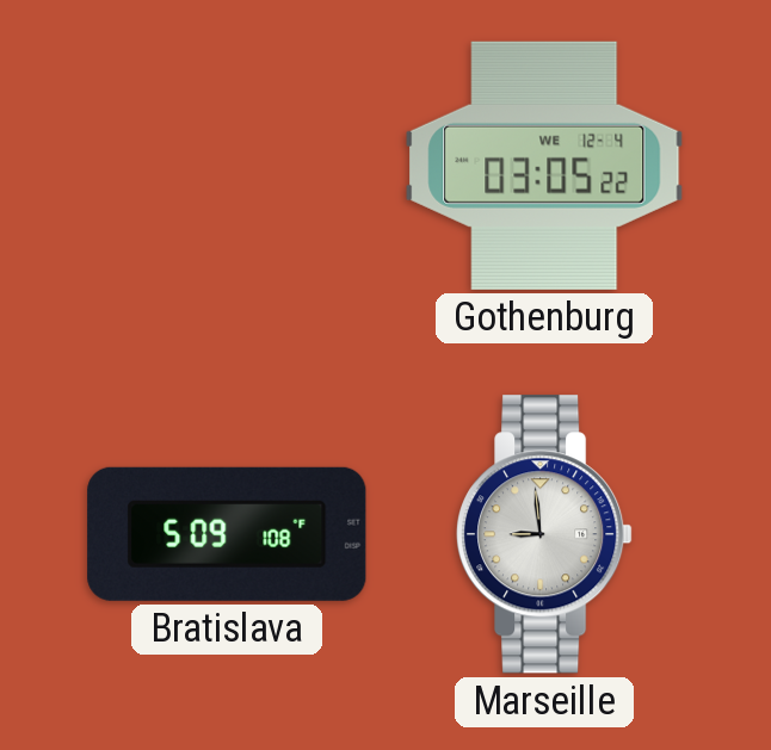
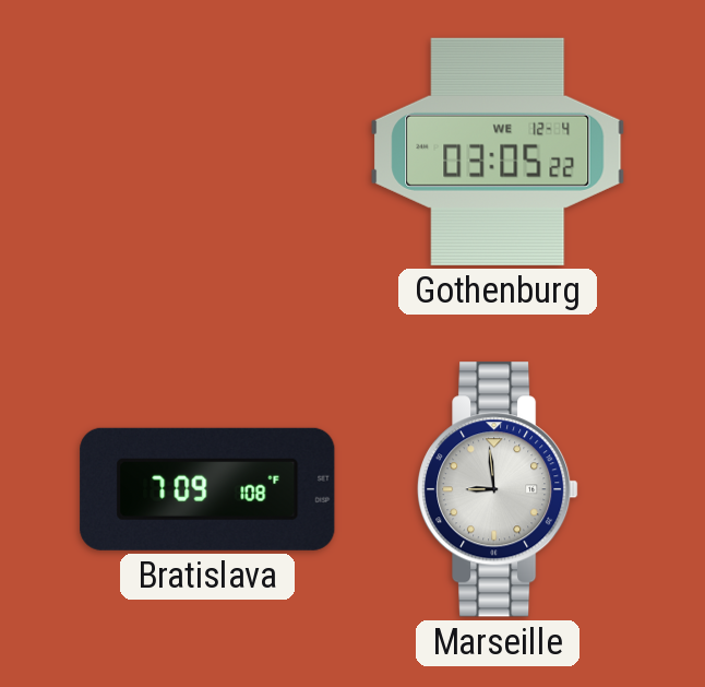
Bratislava: 5:09 -> 7:09 (207, 489)
